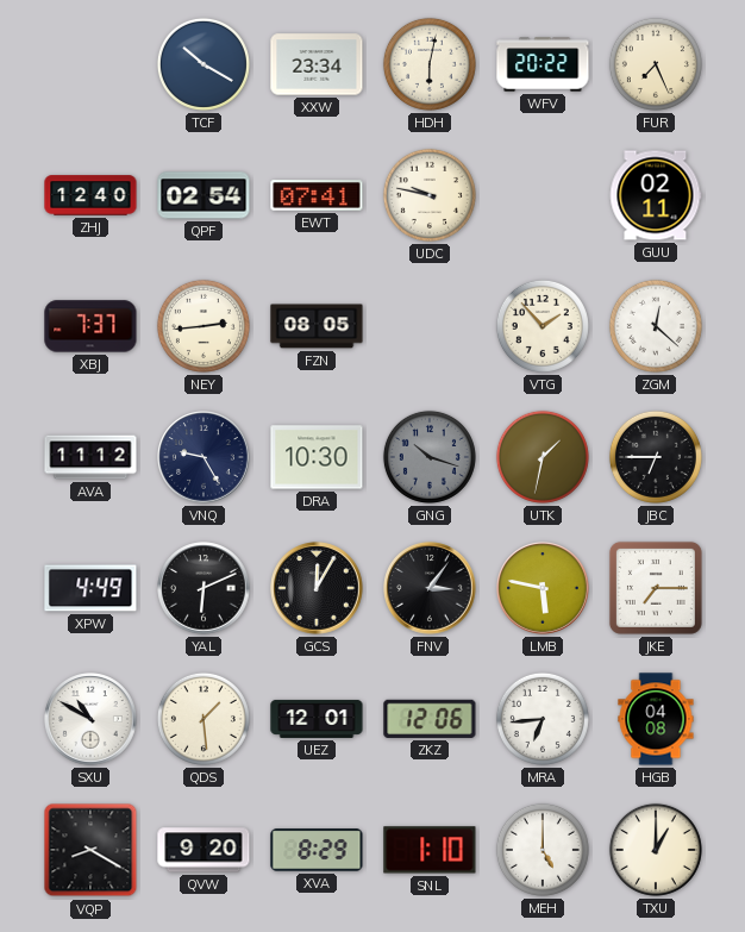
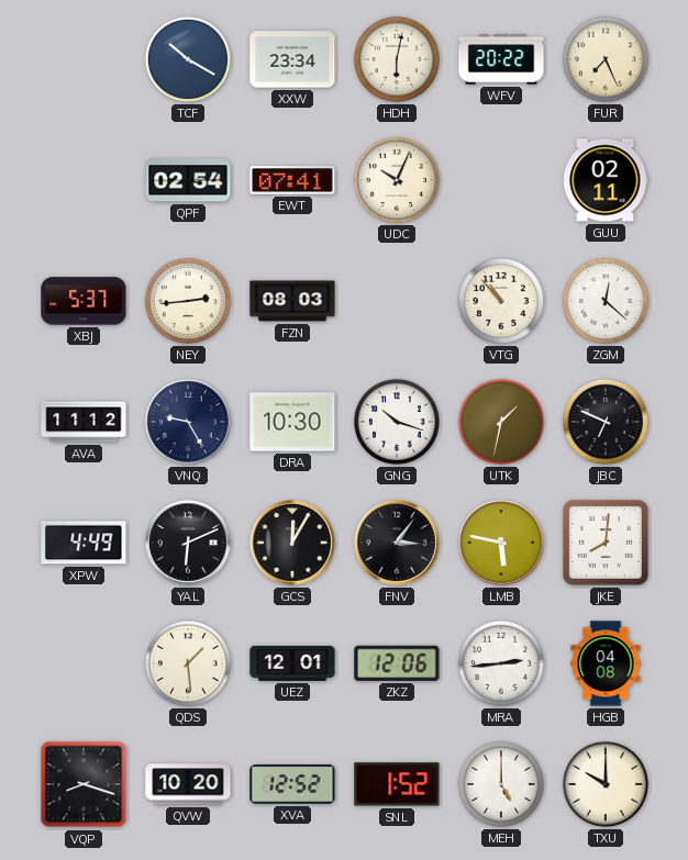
ZHJ: 12:40 -> none (90, 195)
UDC: 9:47 -> 10:04 (397, 180)
XBJ: 7:37 -> 5:37 (84, 301)
FZN: 08:05 -> 08:03 (292, 301)
VTG: 1:53 -> 10:53 (501, 301)
GNG dial: grey -> white (397, 422)
JBC: 6:45 -> 6:49 (606, 422)
JKE: 7:15 -> 8:01 (606, 543)
SXU: 10:50 -> none (90, 719)
MRA: 6:44 -> 2:44 (501, 663)
VQP: 8:20 -> 8:18 (84, 784)
QVW: 9:20 -> 10:20 (188, 784)
XVA: 8:29 -> 12:52 (292, 784)
SNL: 1:10 -> 1:52 (397, 784)
TXU: 1:00 -> 10:00 (606, 784)
